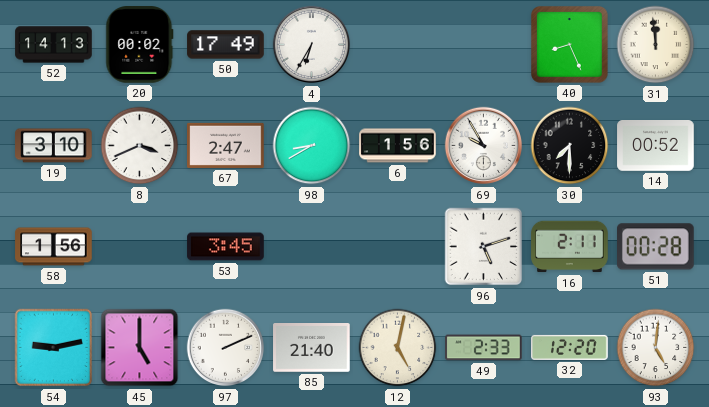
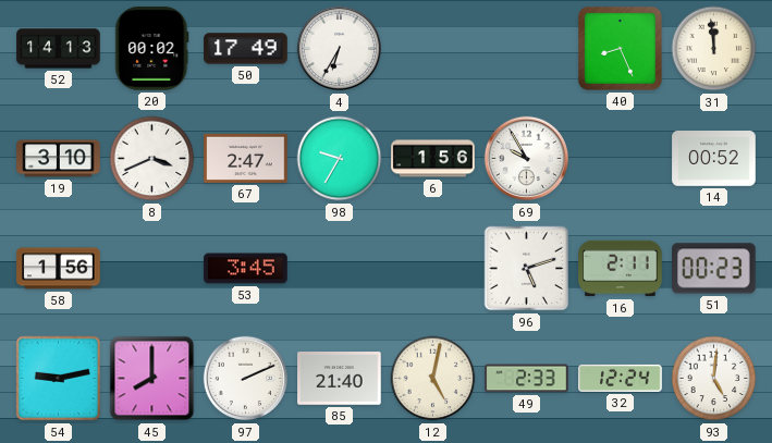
98: 8:40 -> 9:35 (340, 159)
30: 7:30 -> none (570, 146)
51: 00:28 -> 00:23 (714, 269)
45: 5:00 -> 8:00 (152, 379)
32: 12:20 -> 12:24 (621, 378)
